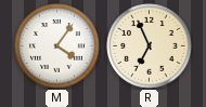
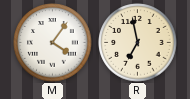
R: 6:56 -> 6:58 (138, 43)
